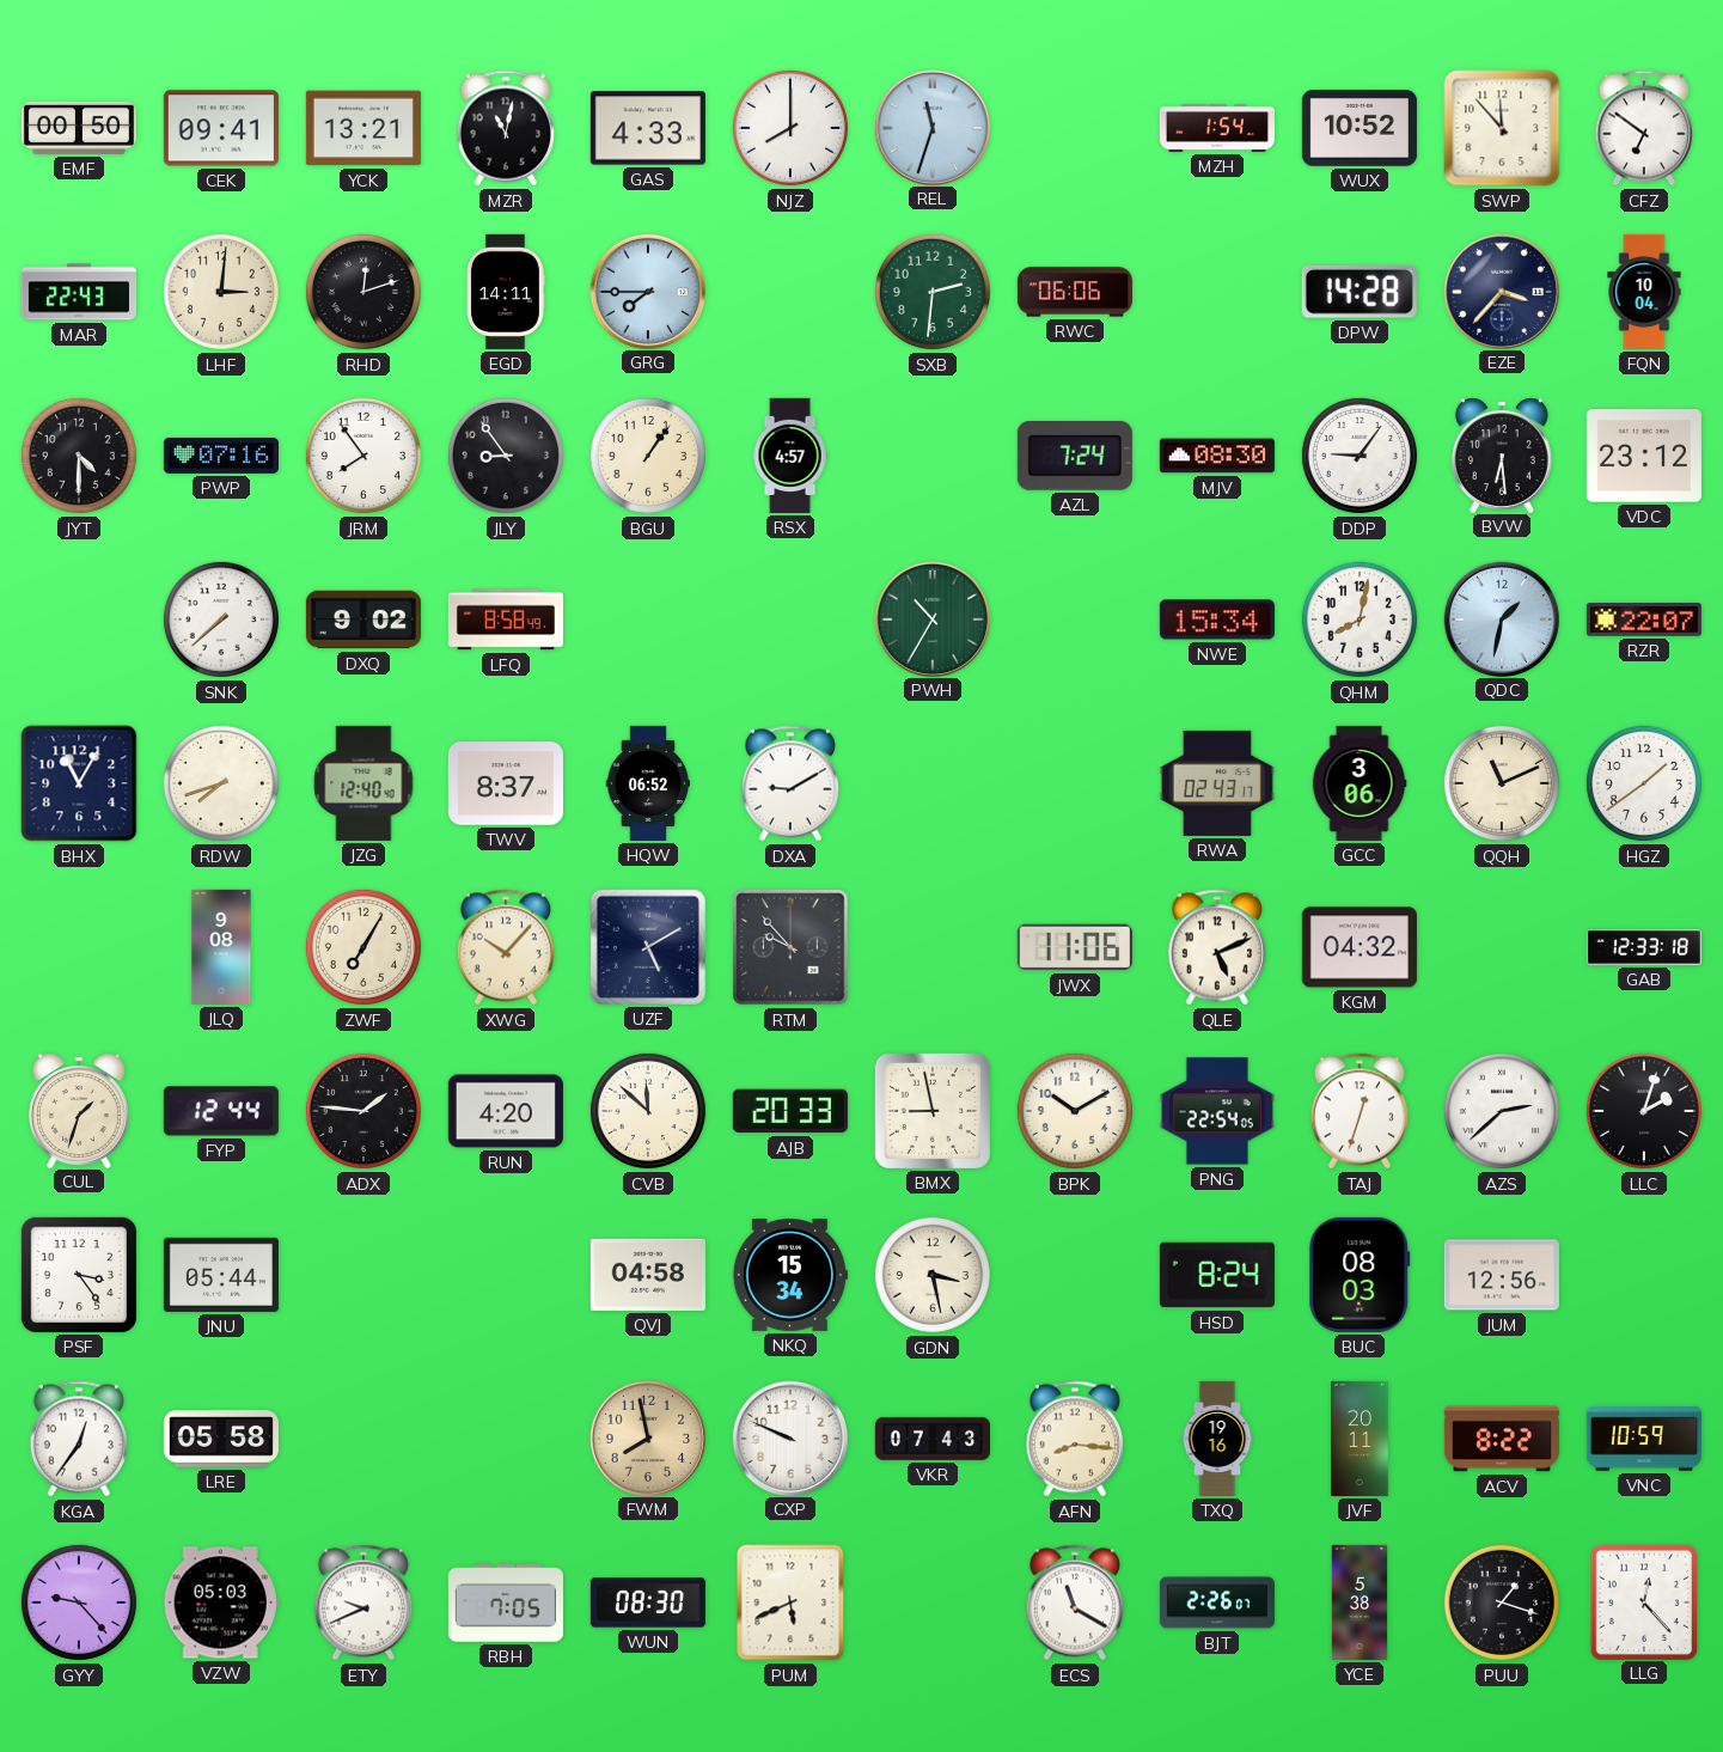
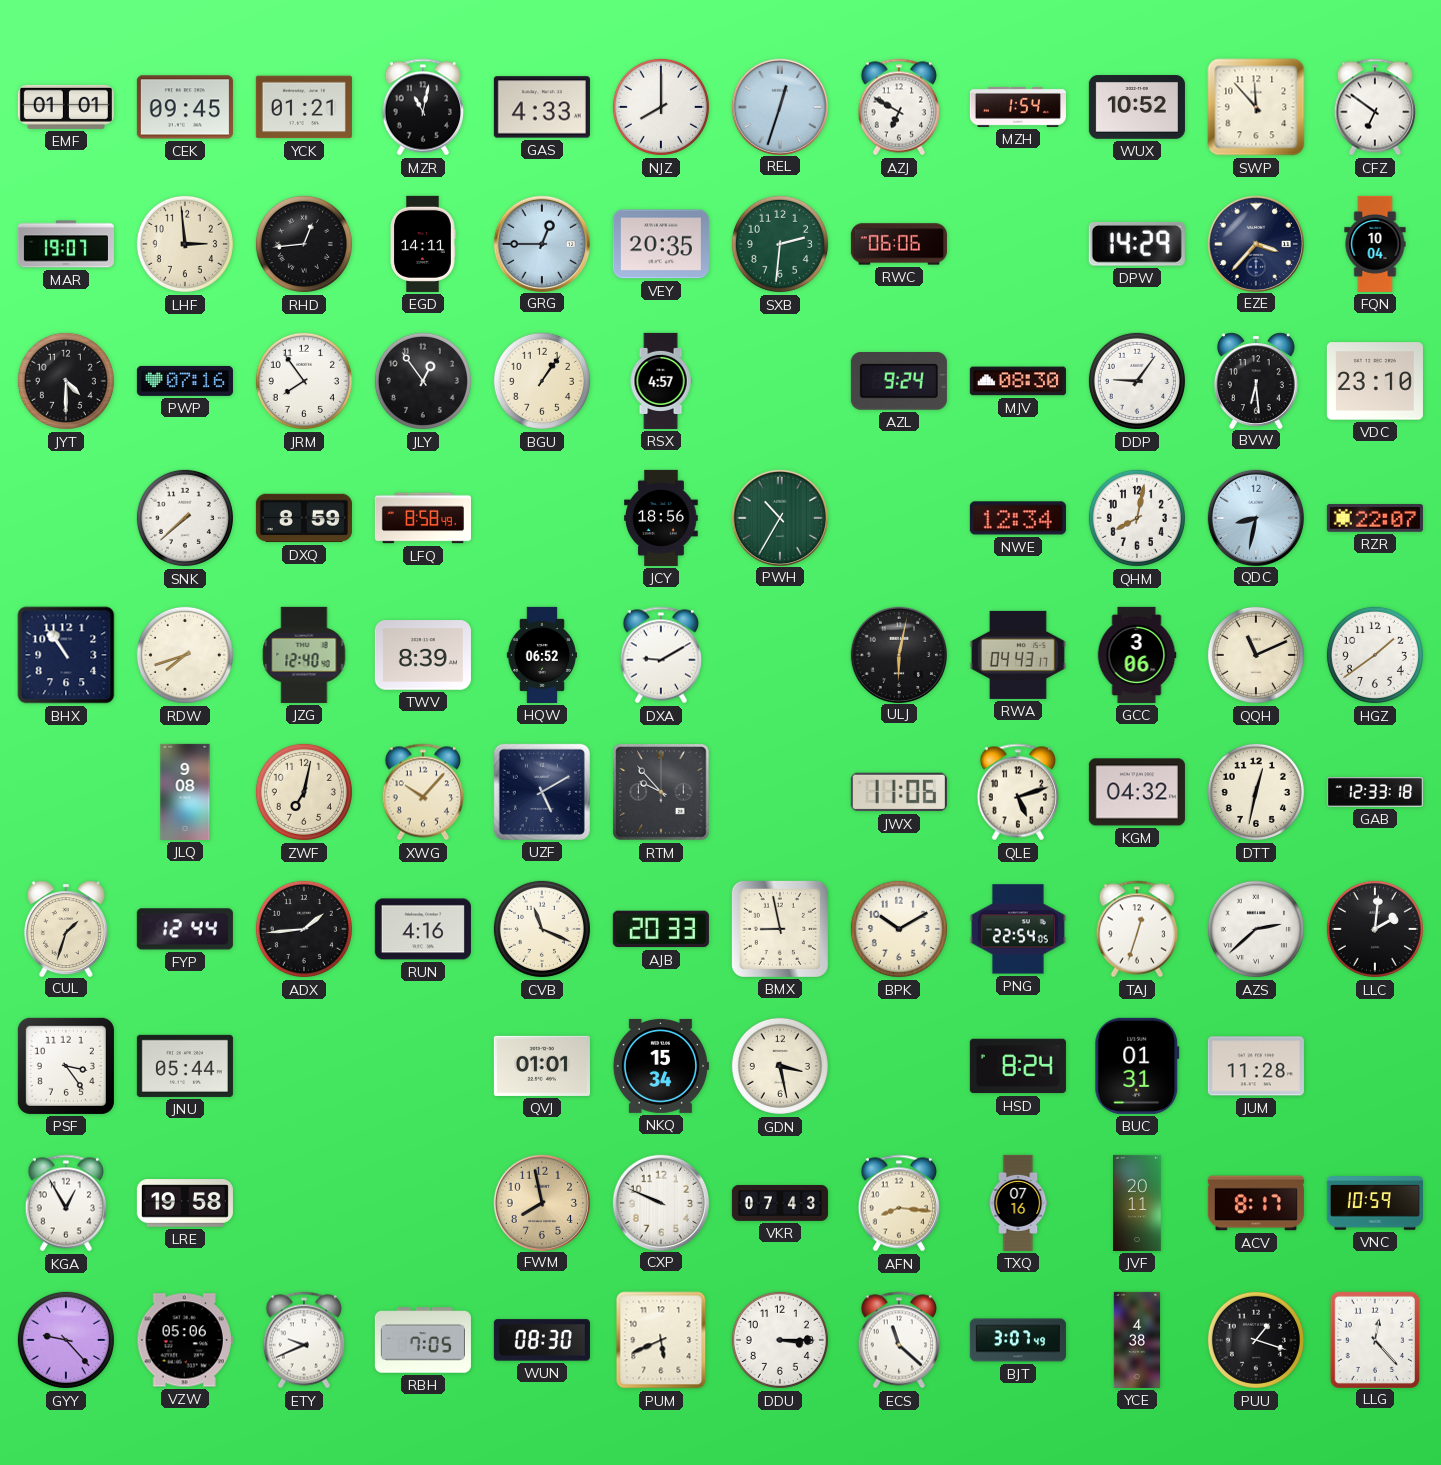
EMF: 00:50 -> 01:01 (66, 107)
CEK: 09:41 -> 09:45 (185, 107)
YCK: 13:21 -> 01:21 (304, 107)
REL: 11:33 -> 12:33 (779, 106)
AZJ: none -> 6:50 (898, 107)
MAR: 22:43 -> 19:07 (66, 244)
LHF: 3:01 -> 2:59 (185, 244)
RHD: 12:12 -> 12:44 (304, 244)
GRG: 7:45 -> 12:45 (541, 243)
VEY: none -> 20:35 (661, 244)
DPW: 14:28 -> 14:29 (1137, 244)
JLY: 8:54 -> 12:54 (423, 381)
AZL: 7:24 -> 9:24 (899, 382)
VDC: 23:12 -> 23:10 (1375, 381)
DXQ: 9:02 -> 8:59 (304, 518)
JCY: none -> 18:56 (662, 518)
NWE: 15:34 -> 12:34 (1018, 518)
QDC: 1:32 -> 8:32 (1255, 517)
BHX: 11:05 -> 10:54 (66, 655)
TWV: 8:37 -> 8:39 (423, 655)
ULJ: none -> 6:02 (898, 654)
RWA: 02:43 -> 04:43 (1018, 655)
ZWF: 7:05 -> 7:02 (304, 792)
QLE: 5:11 -> 5:12 (1017, 792)
DTT: none -> 12:32 (1256, 792)
ADX: 1:46 -> 1:44 (304, 929)
RUN: 4:20 -> 4:16 (423, 929)
CVB: 11:52 -> 11:19 (542, 929)
LLC: 2:03 -> 2:01 (1375, 929)
QVJ: 04:58 -> 01:01 (542, 1066)
BUC: 08:03 -> 01:31 (1137, 1066)
JUM: 12:56 -> 11:28 (1256, 1066)
KGA: 12:36 -> 12:55 (65, 1203)
LRE: 05:58 -> 19:58 (185, 1203)
TXQ: 19:16 -> 07:16 (1018, 1203)
ACV: 8:22 -> 8:17 (1256, 1203)
VZW: 05:03 -> 05:06 (185, 1340)
DDU: none -> 3:15 (780, 1340)
ECS: 11:20 -> 11:22 (898, 1340)
BJT: 2:26 -> 3:07 (1018, 1340)
YCE: 5:38 -> 4:38 (1137, 1340)
